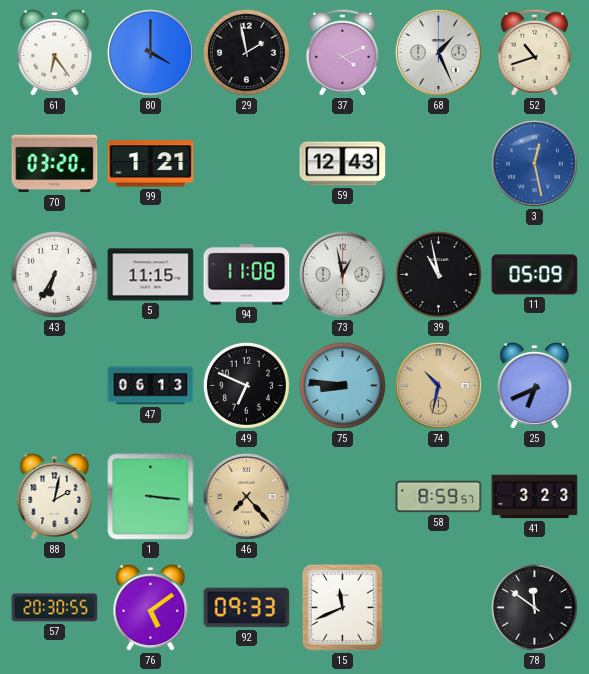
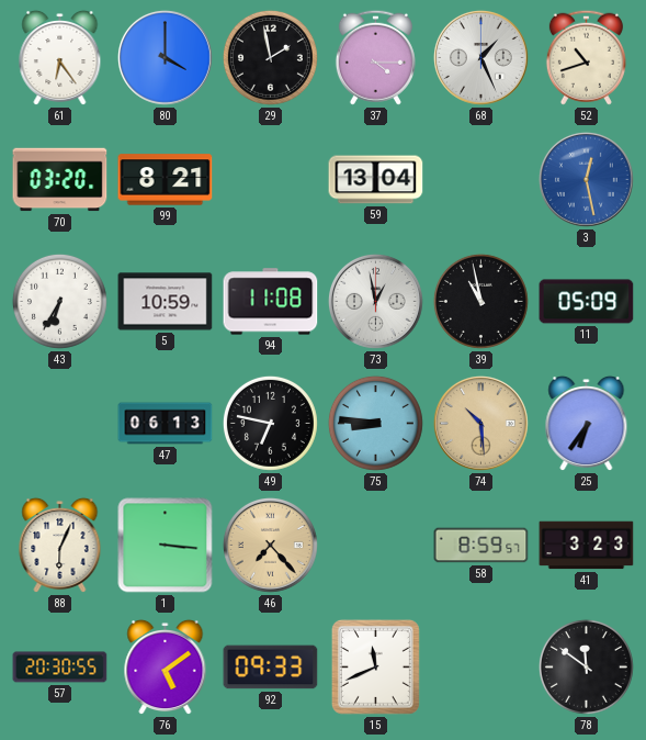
37: 4:11 -> 4:15 (375, 57)
99: 1:21 -> 8:21 (166, 180)
59: 12:43 -> 13:04 (376, 180)
5: 11:15 -> 10:59 (166, 302)
49: 6:49 -> 6:47 (270, 423)
74: 10:32 -> 10:29 (480, 423)
25: 6:41 -> 6:36 (587, 424)
88: 2:02 -> 6:04 (60, 546)
